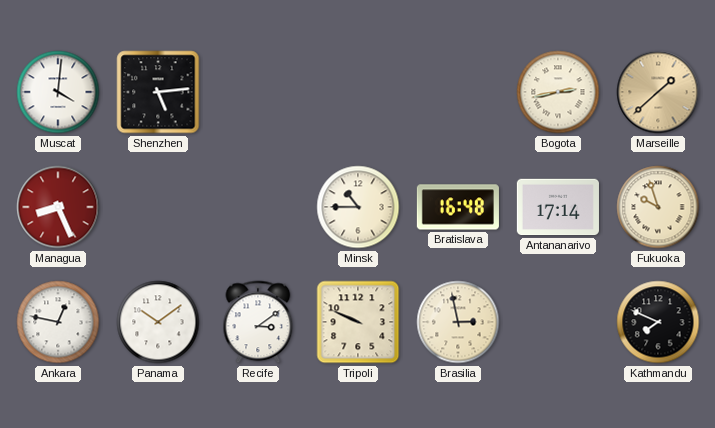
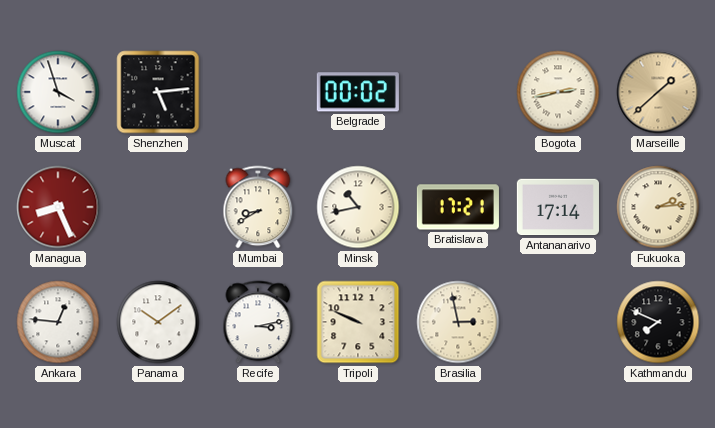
Muscat: 4:01 -> 3:57 (58, 92)
Belgrade: none -> 00:02 (358, 92)
Mumbai: none -> 8:40 (258, 207)
Minsk: 10:45 -> 10:43 (358, 207)
Bratislava: 16:48 -> 17:21 (458, 207)
Fukuoka: 9:57 -> 2:14 (658, 207)
Ankara: 12:47 -> 12:46 (58, 322)
Recife: 3:09 -> 3:13 (258, 322)
